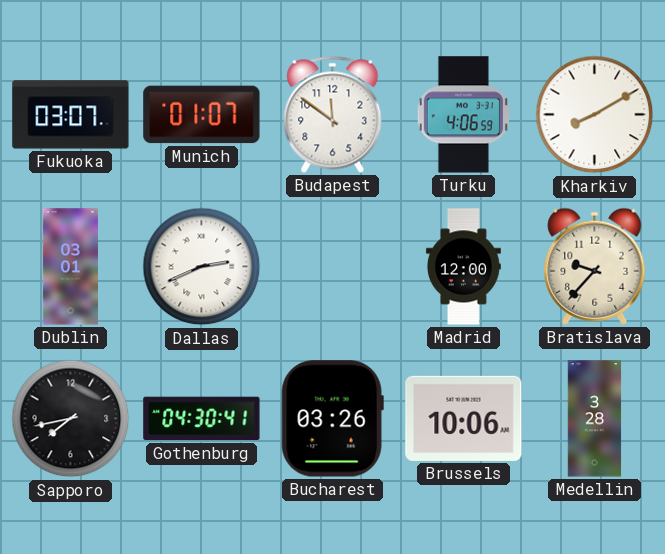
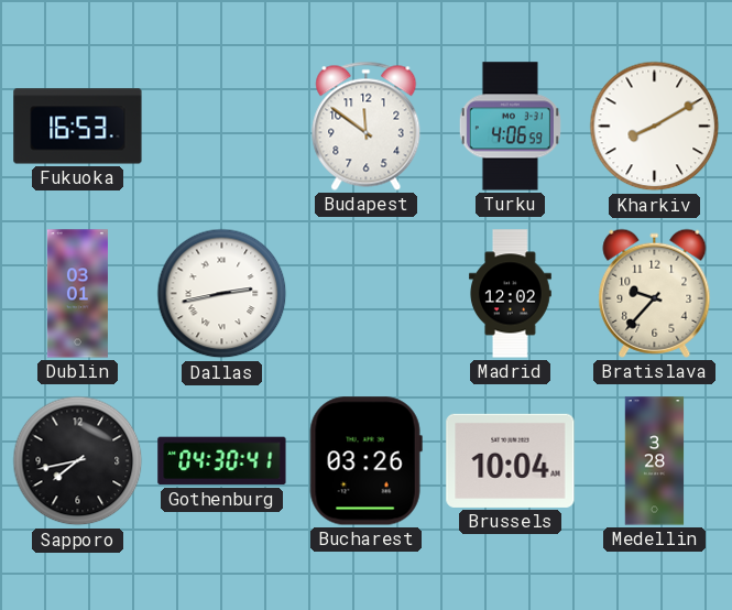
Fukuoka: 03:07 -> 16:53 (78, 127)
Munich: 01:07 -> none (202, 115)
Dallas: 2:41 -> 2:43 (222, 294)
Madrid: 12:00 -> 12:02 (510, 294)
Brussels: 10:06 -> 10:04 (511, 460)
